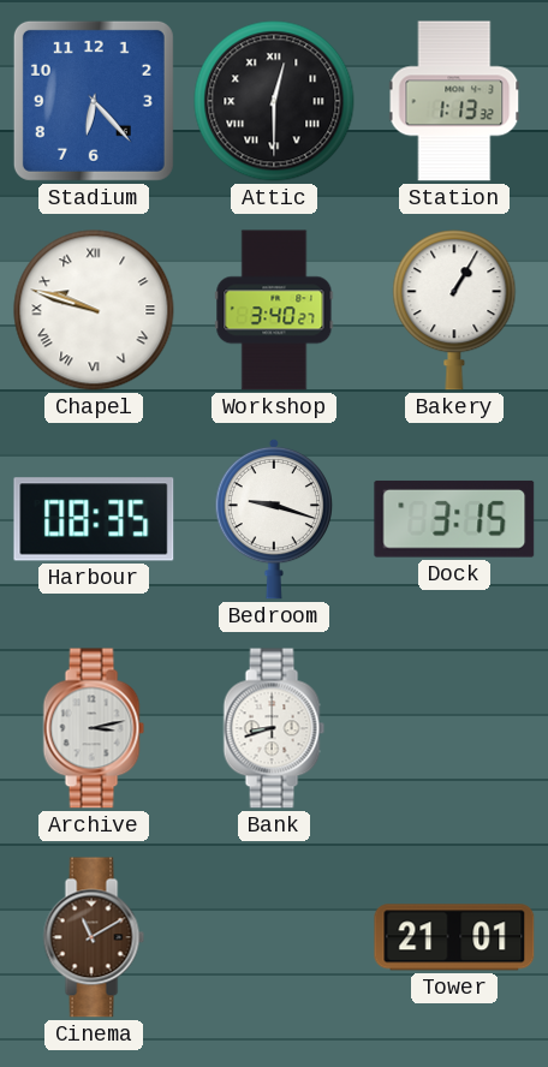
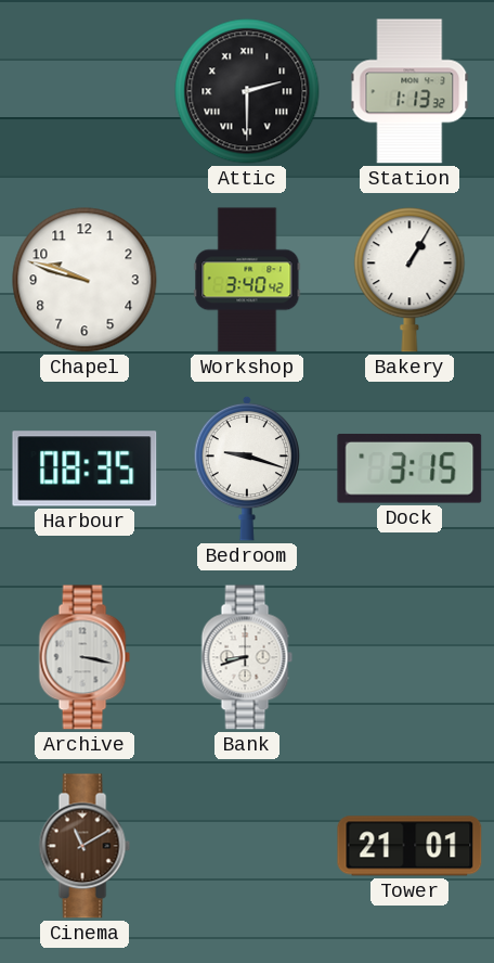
Stadium: 6:23 -> none (94, 101)
Attic: 12:30 -> 2:30 (247, 91)
Chapel numerals: Roman -> Arabic (84, 280)
Workshop: 3:40:27 -> 3:40:42 (247, 280)
Archive: 3:13 -> 3:17 (84, 657)
